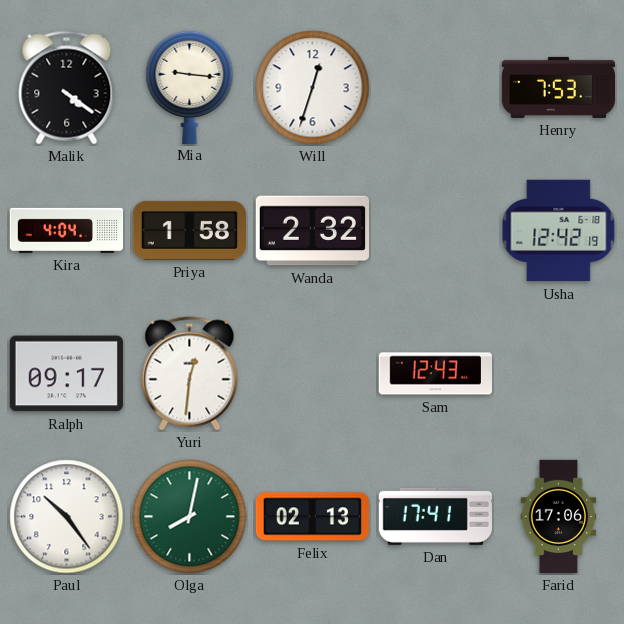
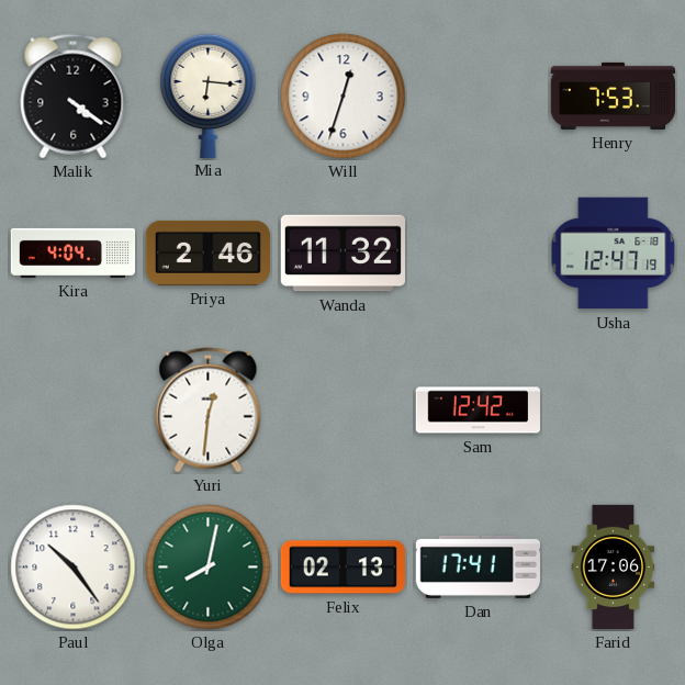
Mia: 9:16 -> 6:16 (209, 96)
Priya: 1:58 -> 2:46 (207, 252)
Wanda: 2:32 -> 11:32 (343, 254)
Usha: 12:42 -> 12:47 (614, 254)
Ralph: 09:17 -> none (66, 374)
Sam: 12:43 -> 12:42 (478, 411)
